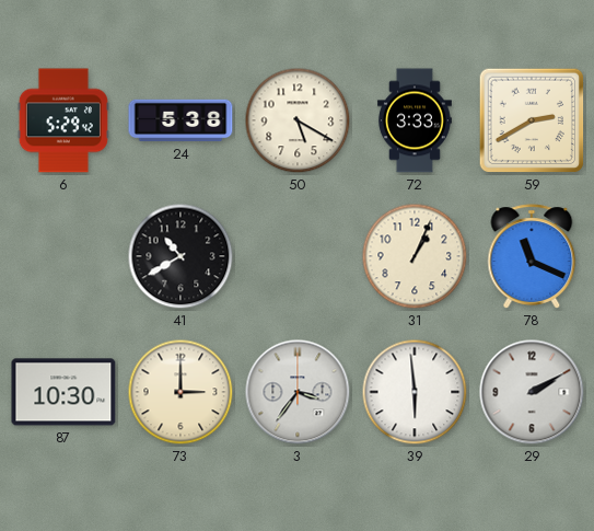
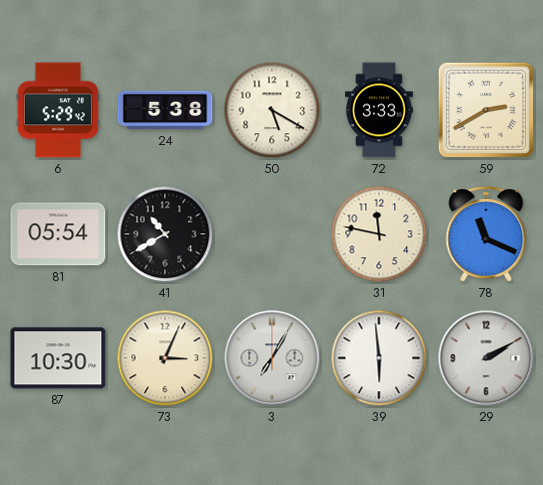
81: none -> 05:54 (58, 234)
31: 1:04 -> 11:47 (379, 234)
73: 3:00 -> 3:04 (165, 358)
3: 3:36 -> 7:05 (272, 358)
